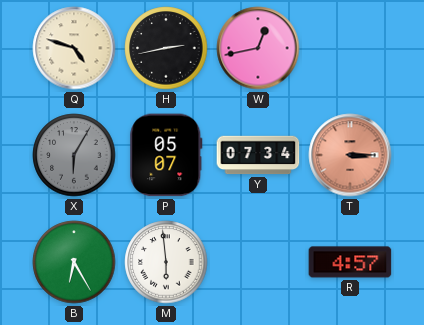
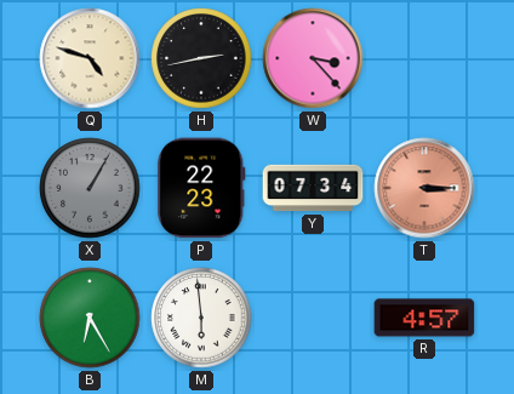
W: 12:43 -> 3:23 (313, 58)
X: 6:05 -> 1:05 (90, 188)
P: 05:07 -> 22:23 (201, 188)
